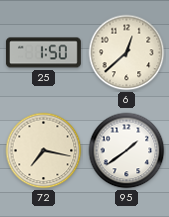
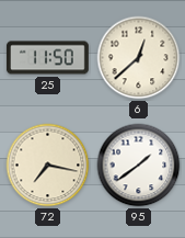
25: 1:50 -> 11:50 (47, 58)
